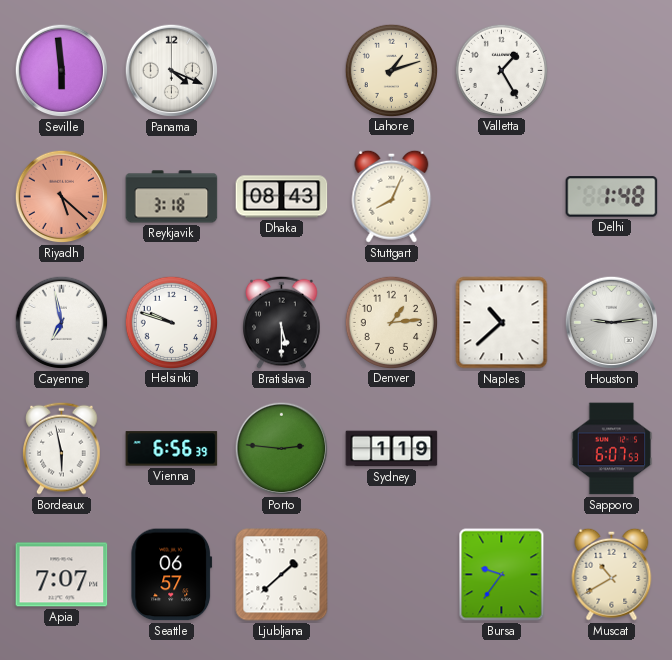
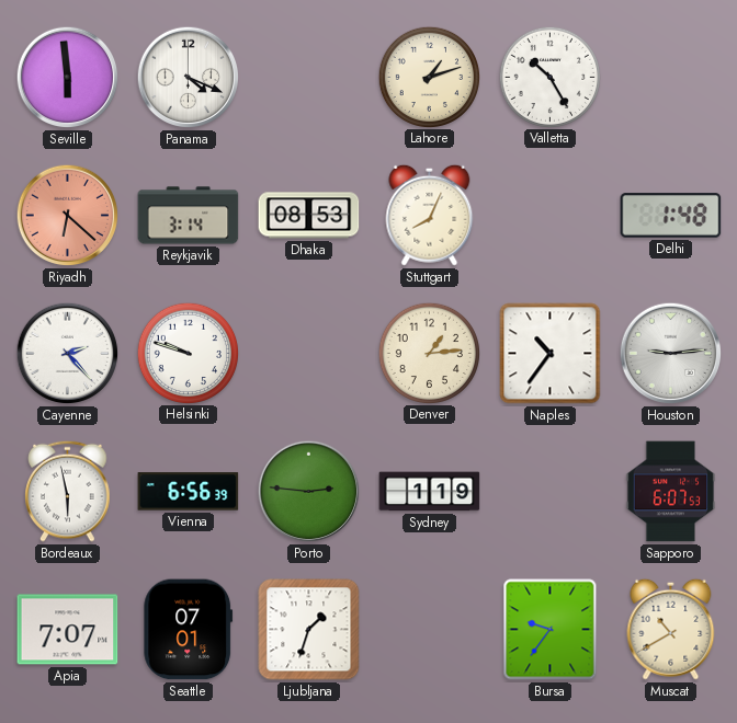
Valletta: 1:25 -> 10:25 (549, 77)
Riyadh: 5:22 -> 6:22 (68, 216)
Reykjavik: 3:18 -> 3:14 (189, 216)
Dhaka: 08:43 -> 08:53 (309, 216)
Cayenne: 6:58 -> 2:23 (68, 354)
Bratislava: 5:30 -> none (282, 322)
Naples: 10:38 -> 10:36 (551, 354)
Seattle: 06:57 -> 07:01 (189, 630)
Ljubljana: 1:38 -> 1:33 (309, 630)
